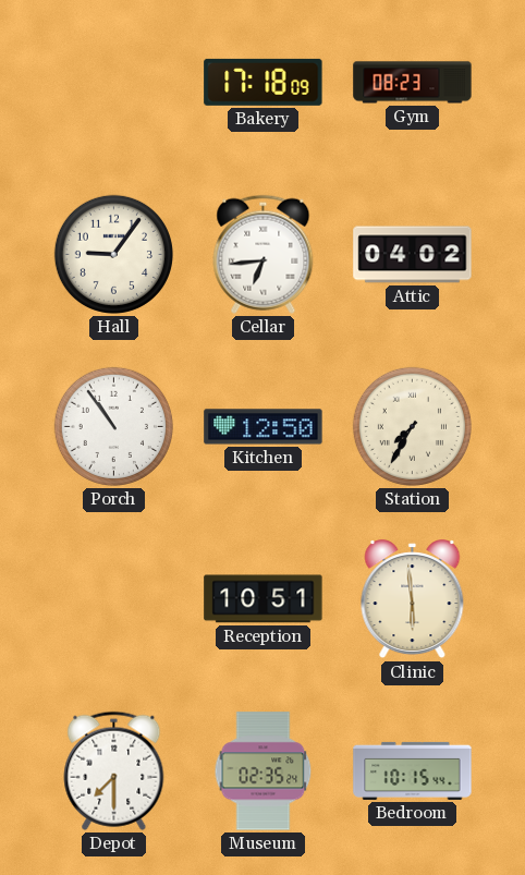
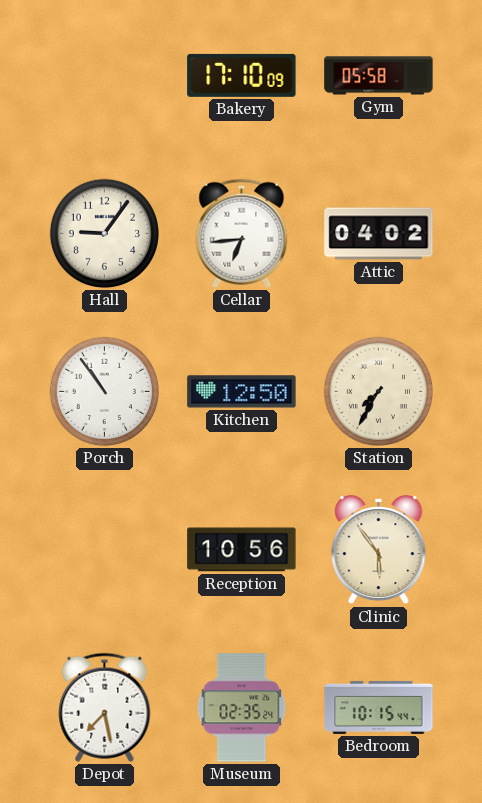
Bakery: 17:18 -> 17:10 (242, 75)
Gym: 08:23 -> 05:58 (379, 76)
Reception: 10:51 -> 10:56 (242, 550)
Clinic: 5:59 -> 5:54 (379, 550)
Depot: 7:30 -> 7:28 (105, 707)
